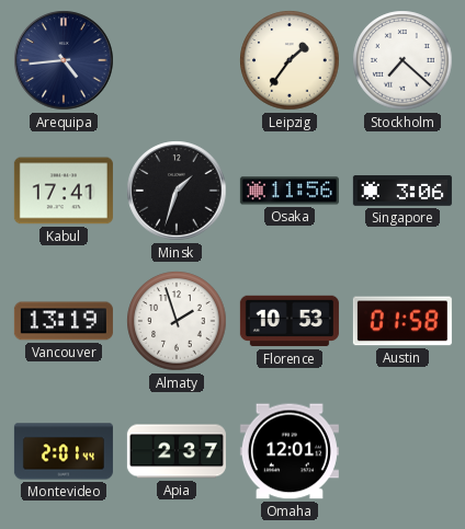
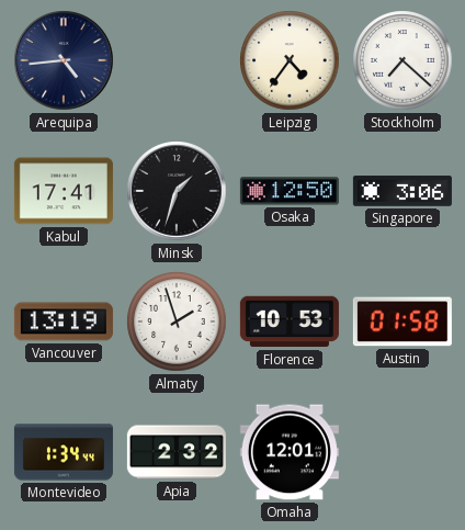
Leipzig: 1:36 -> 4:36 (290, 60)
Osaka: 11:56 -> 12:50 (290, 191)
Montevideo: 2:01 -> 1:34 (64, 452)
Apia: 2:37 -> 2:32 (177, 452)
